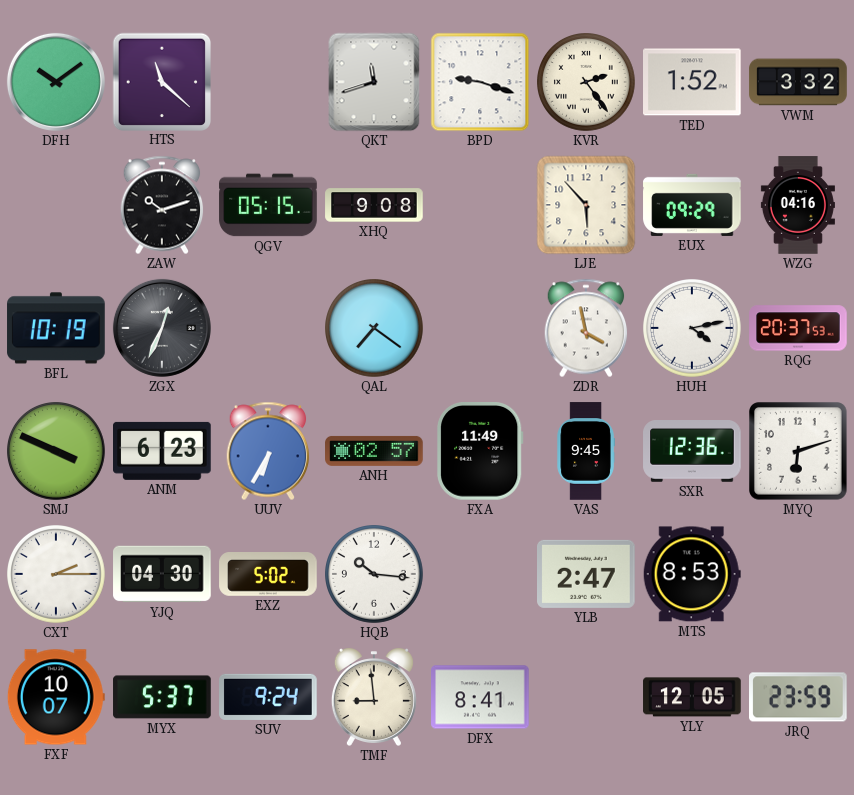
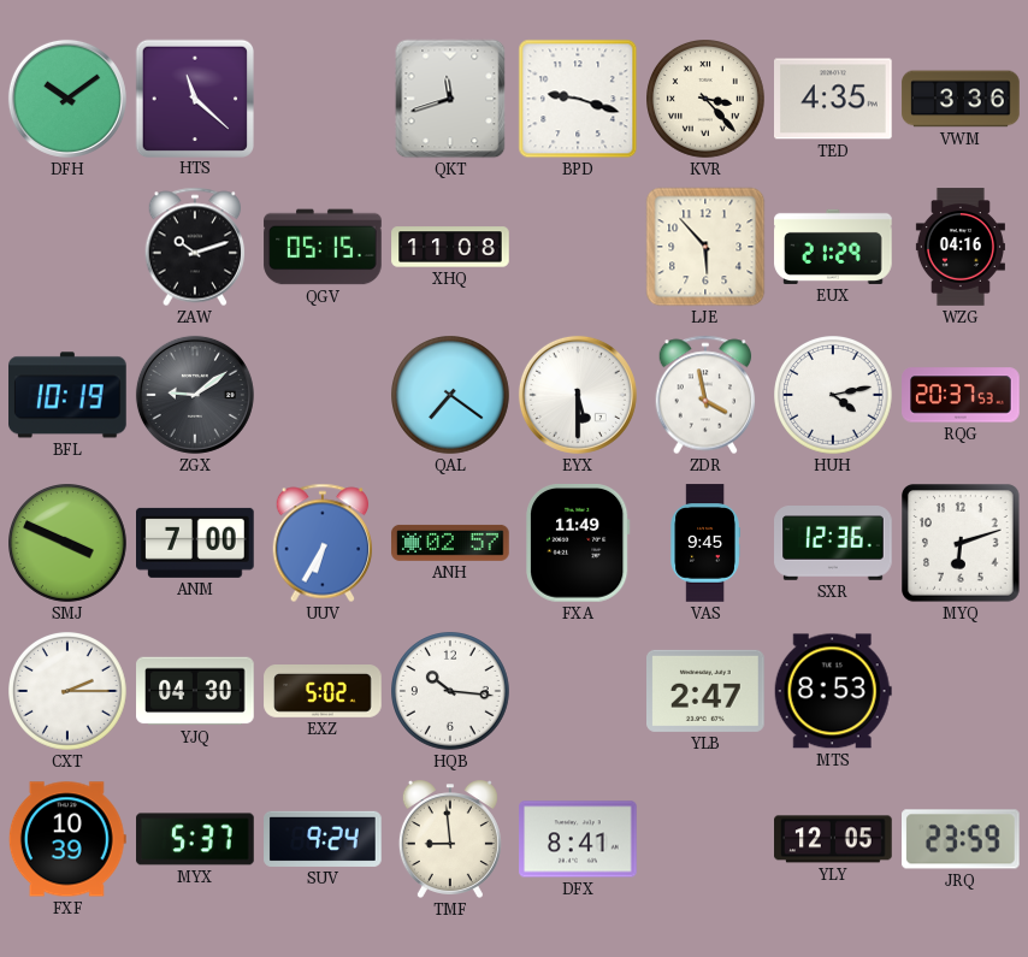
KVR: 2:24 -> 3:23 (707, 100)
TED: 1:52 -> 4:35 (833, 99)
VWM: 3:32 -> 3:36 (961, 99)
XHQ: 9:08 -> 11:08 (450, 247)
EUX: 09:29 -> 21:29 (833, 247)
ZGX: 12:34 -> 9:09 (195, 395)
EYX: none -> 5:30 (578, 395)
ANM: 6:23 -> 7:00 (195, 543)
FXF: 10:07 -> 10:39 (67, 839)
